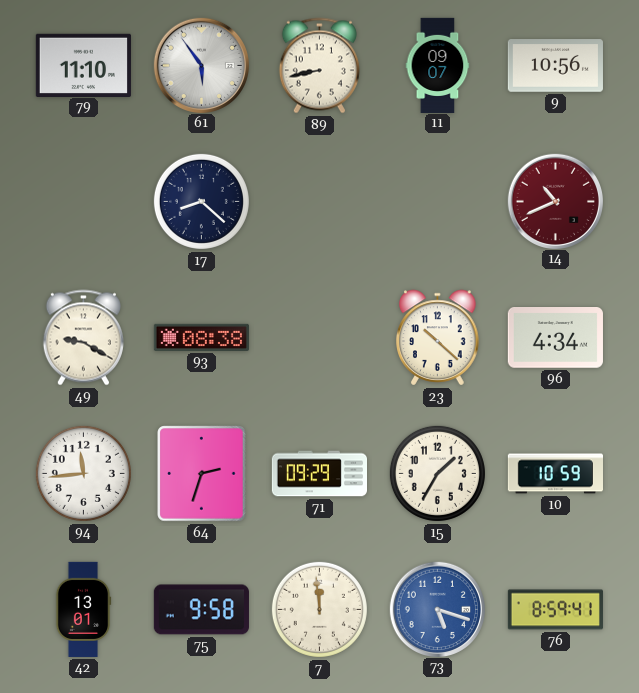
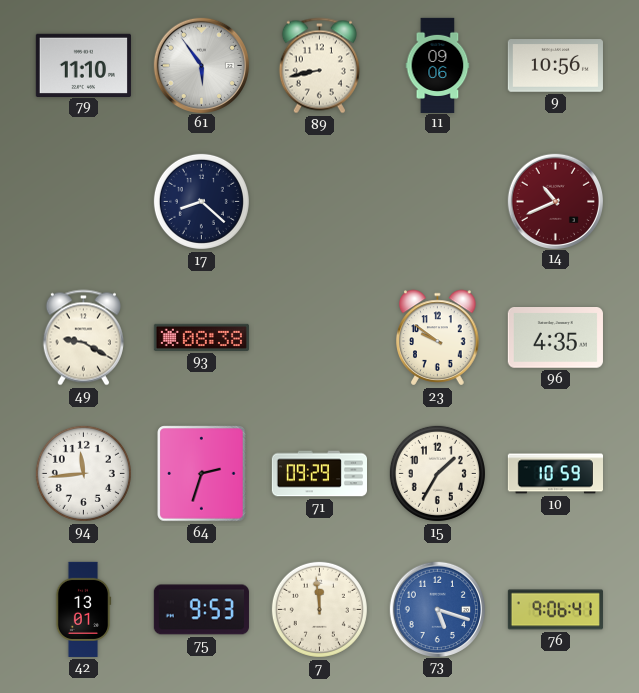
11: 09:07 -> 09:06 (438, 65)
23: 10:22 -> 9:51 (438, 338)
96: 4:34 -> 4:35 (555, 338)
75: 9:58 -> 9:53 (201, 610)
76: 8:59 -> 9:06 (555, 610)
